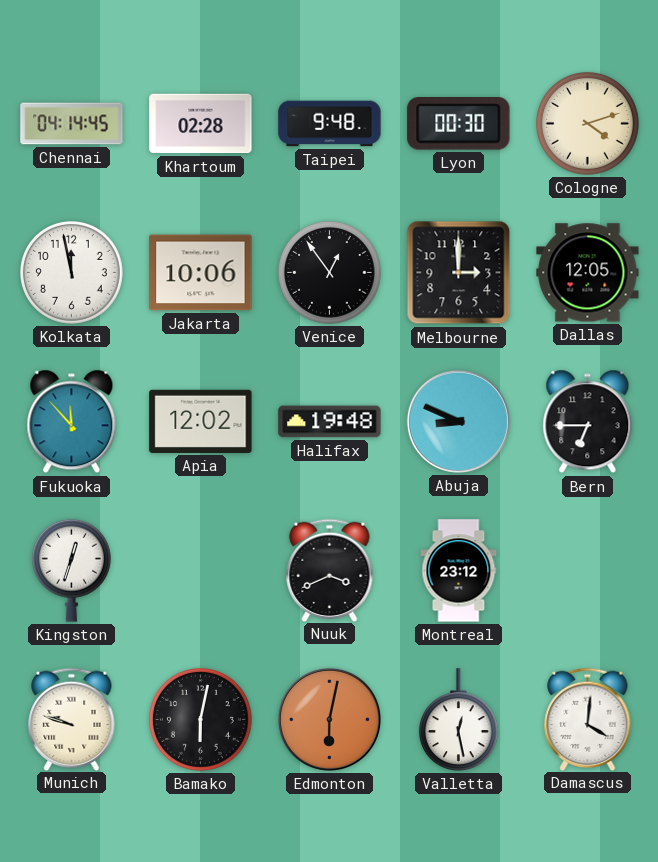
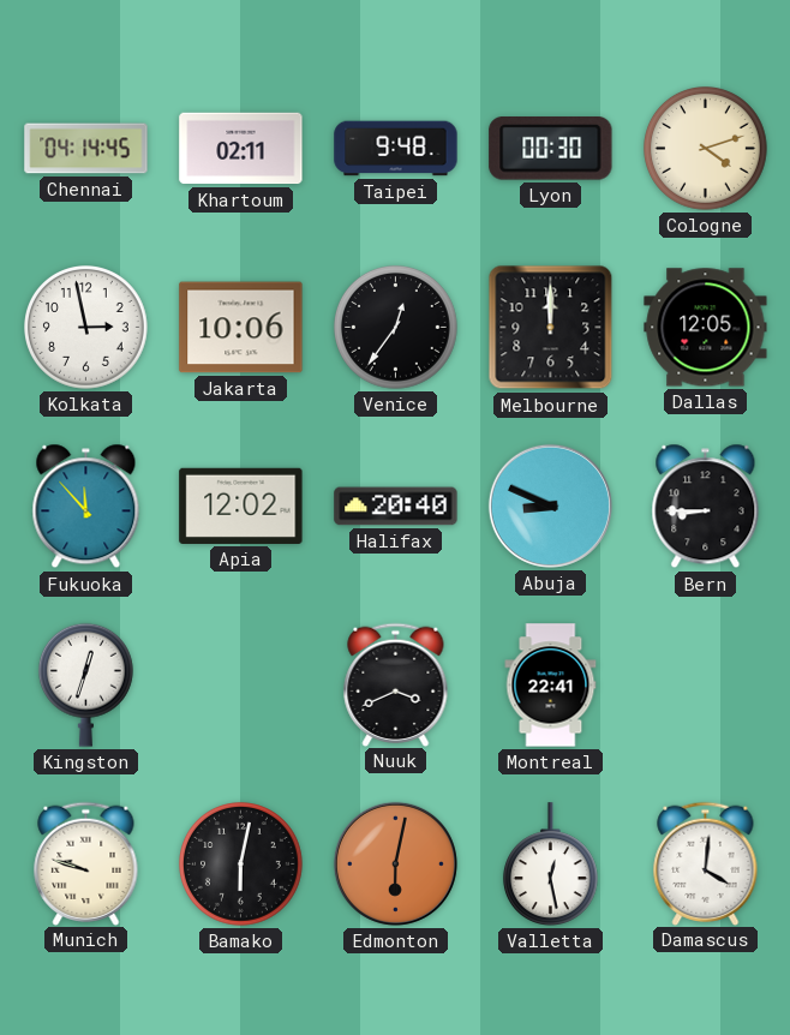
Khartoum: 02:28 -> 02:11 (241, 149)
Kolkata: 11:58 -> 2:58 (86, 328)
Venice: 12:54 -> 12:36 (396, 328)
Melbourne: 3:00 -> 12:00 (551, 328)
Halifax: 19:48 -> 20:40 (396, 507)
Bern: 6:45 -> 8:45 (706, 507)
Montreal: 23:12 -> 22:41 (551, 686)
